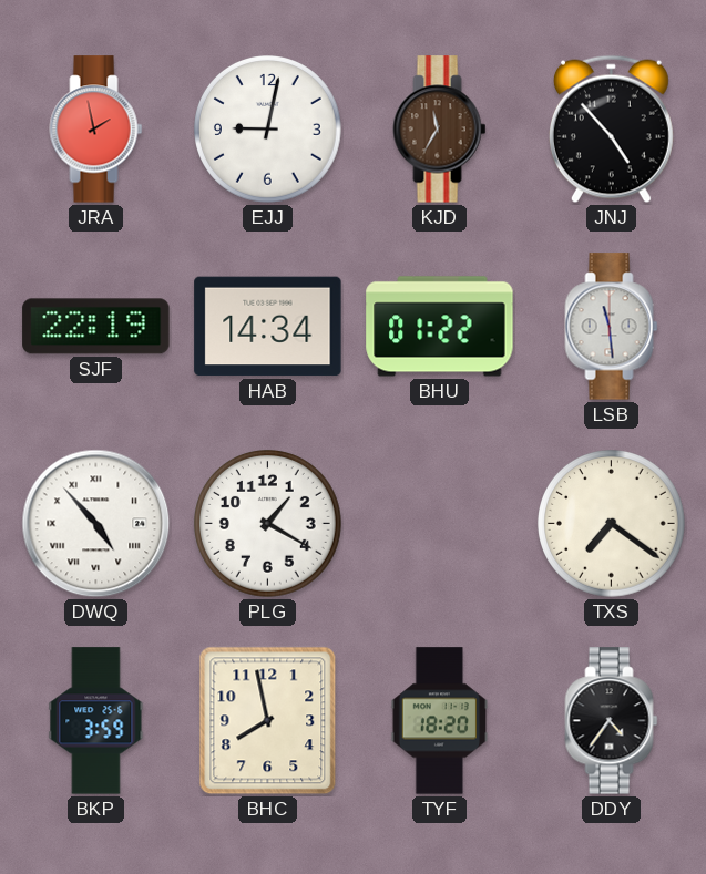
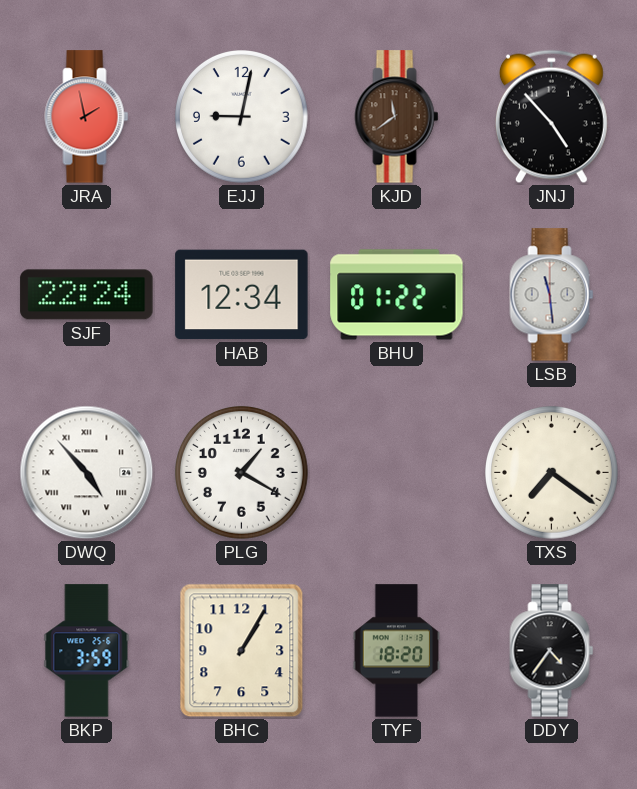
KJD: 11:35 -> 11:39 (397, 117)
SJF: 22:19 -> 22:24 (87, 295)
HAB: 14:34 -> 12:34 (242, 295)
BHC: 7:58 -> 1:05 (242, 651)
